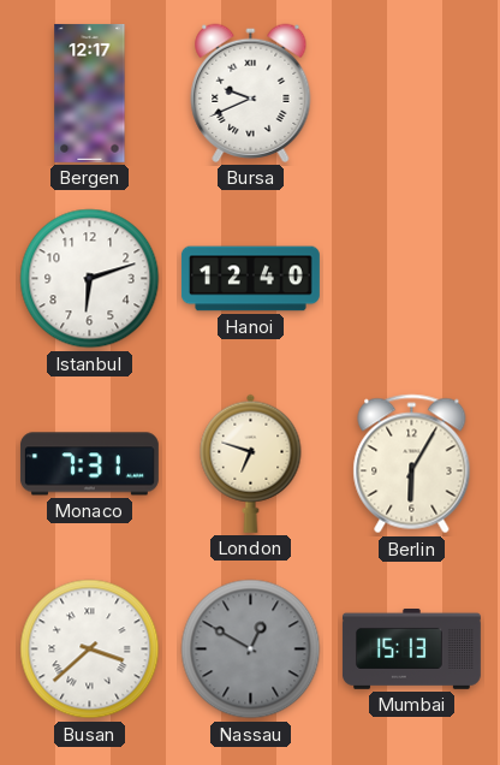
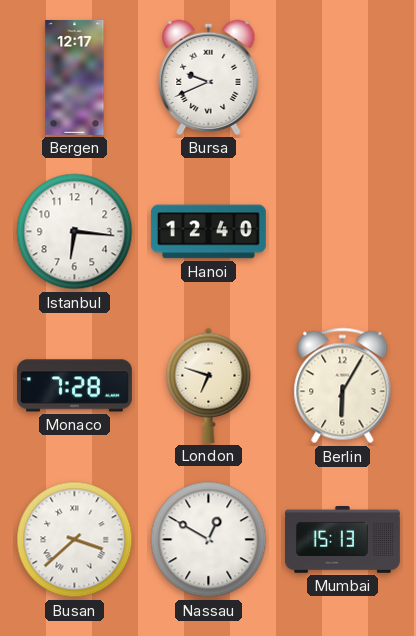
Istanbul: 6:12 -> 6:16 (75, 232)
Monaco: 7:31 -> 7:28 (74, 386)
Nassau dial: grey -> white (209, 540)
